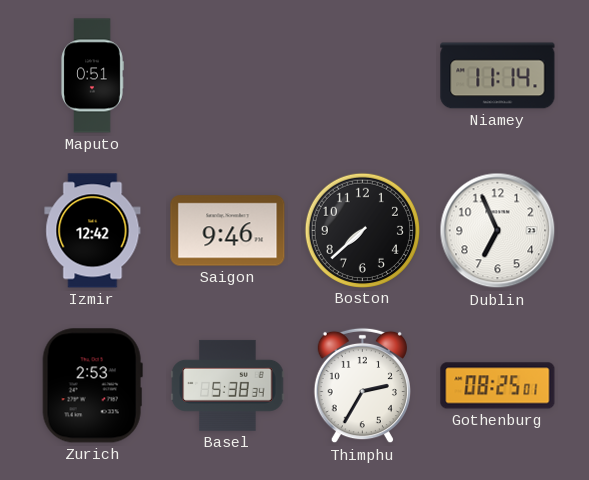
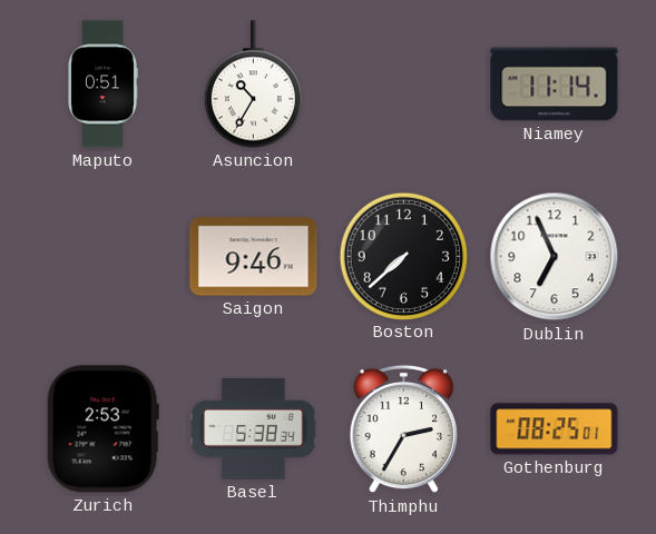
Asuncion: none -> 10:35 (253, 85)
Izmir: 12:42 -> none (93, 231)
